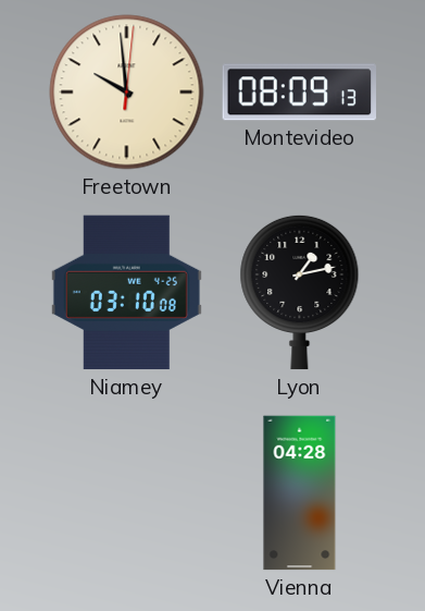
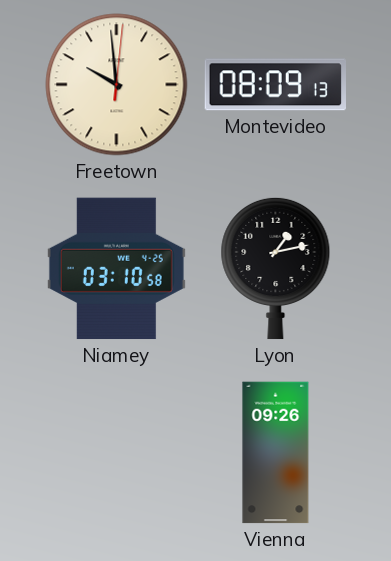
Niamey: 03:10:08 -> 03:10:58 (116, 269)
Vienna: 04:28 -> 09:26 (276, 453)
